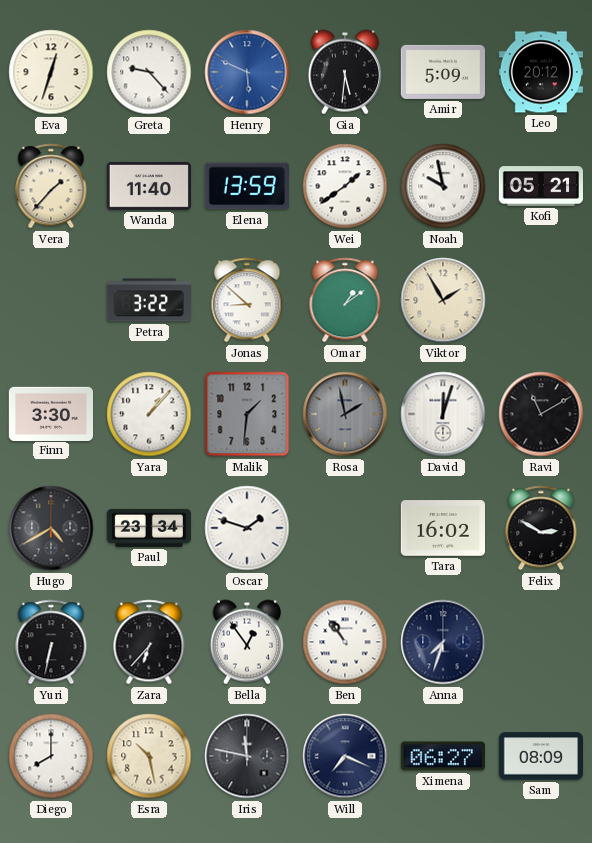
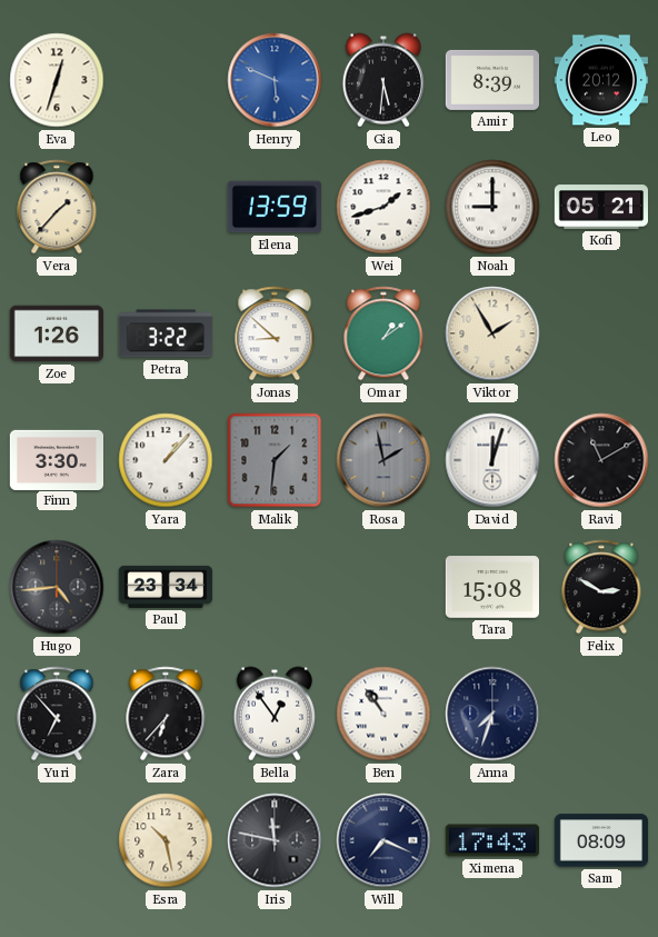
Greta: 9:23 -> none (149, 72)
Amir: 5:09 -> 8:39 (491, 80)
Wanda: 11:40 -> none (148, 187)
Wei: 1:39 -> 1:42 (383, 207)
Noah: 9:58 -> 9:00 (492, 207)
Zoe: none -> 1:26 (56, 333)
Hugo: 4:40 -> 4:44 (57, 587)
Oscar: 1:48 -> none (247, 528)
Tara: 16:02 -> 15:08 (491, 587)
Yuri: 6:32 -> 6:53 (57, 714)
Diego: 8:00 -> none (51, 756)
Ximena: 06:27 -> 17:43 (491, 840)
